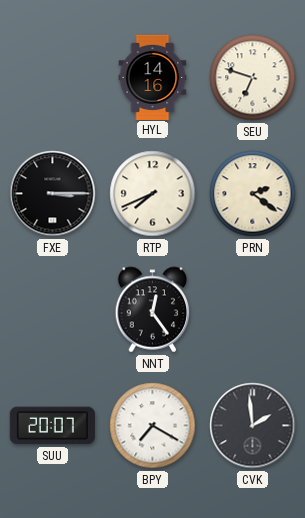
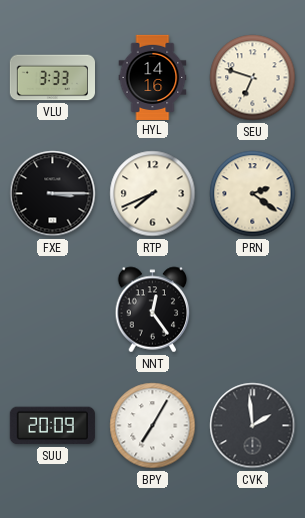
VLU: none -> 3:33 (52, 78)
SUU: 20:07 -> 20:09 (52, 426)
BPY: 7:20 -> 7:05 (153, 426)
